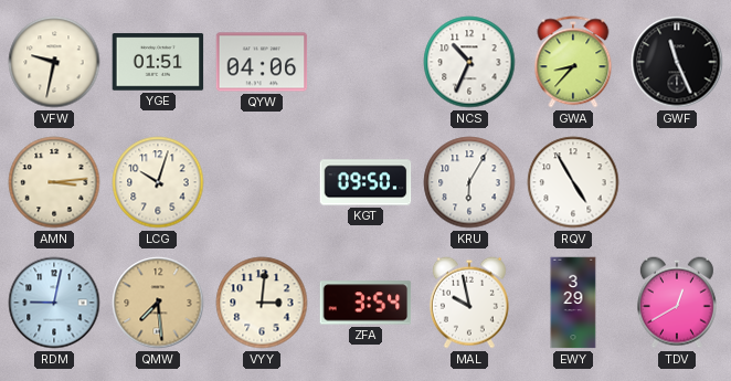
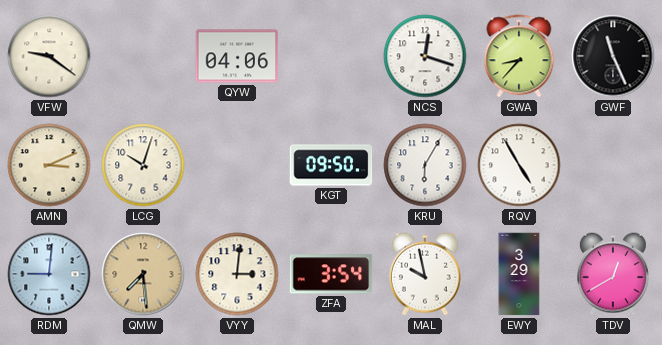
VFW: 9:32 -> 9:21 (49, 56)
YGE: 01:51 -> none (158, 62)
NCS: 10:34 -> 12:18 (425, 56)
AMN: 3:14 -> 3:11 (49, 165)
RDM: 9:02 -> 9:01 (49, 274)
